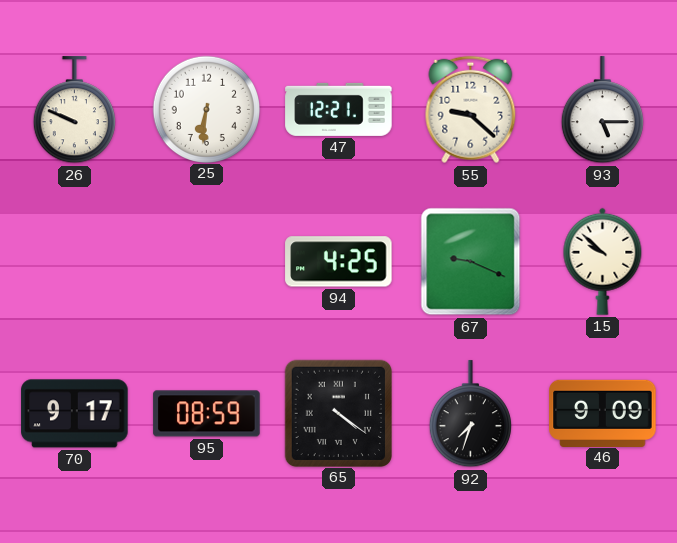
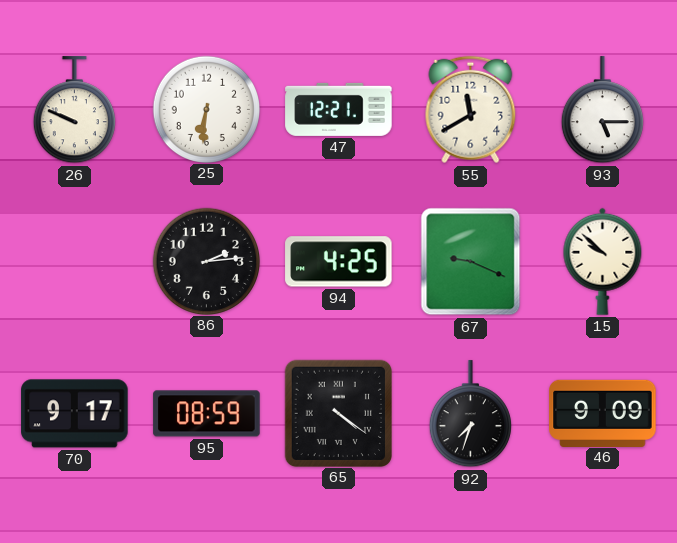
55: 9:22 -> 11:40 (471, 110)
86: none -> 2:14 (206, 261)
